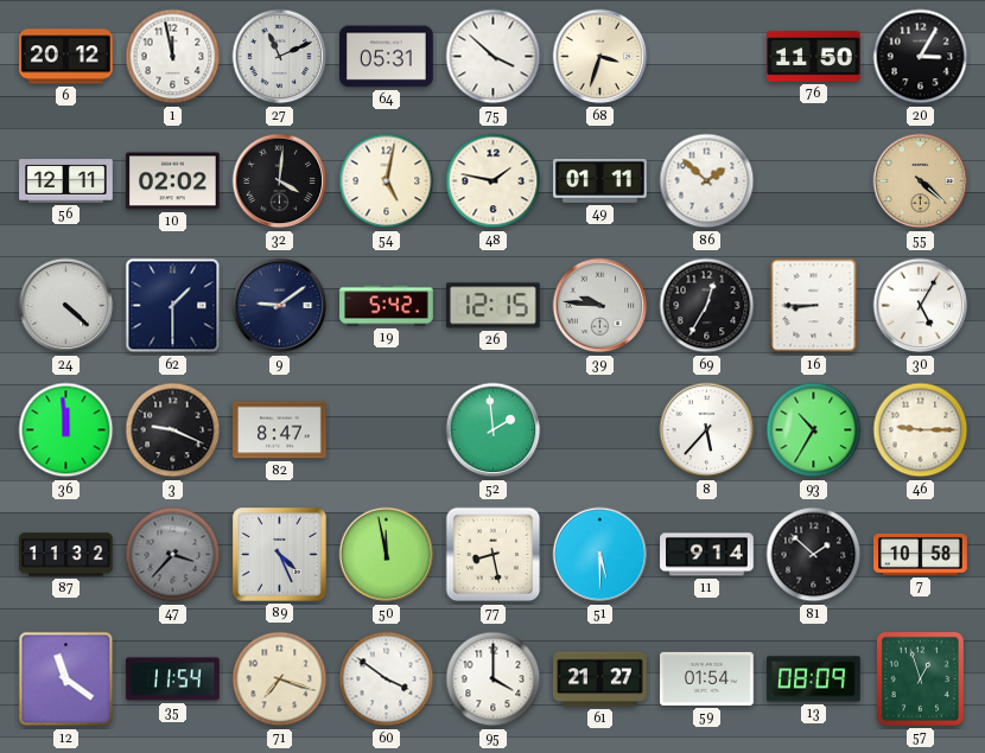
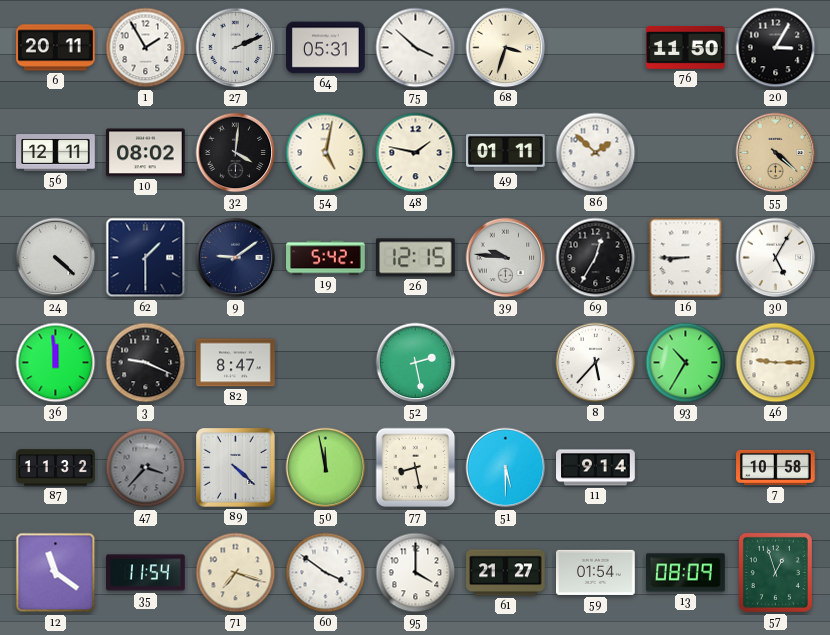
6: 20:12 -> 20:11 (56, 48)
1: 11:58 -> 1:55 (146, 48)
27: 11:11 -> 2:11 (236, 48)
10: 02:02 -> 08:02 (146, 153)
52: 1:59 -> 2:28 (416, 363)
89: 4:26 -> 4:22 (236, 468)
81: 1:52 -> none (814, 555)
